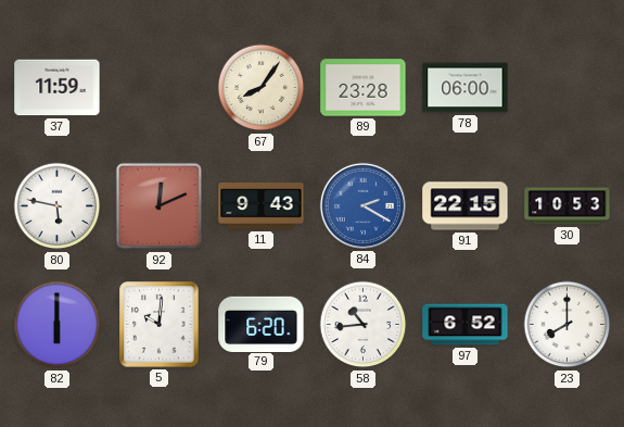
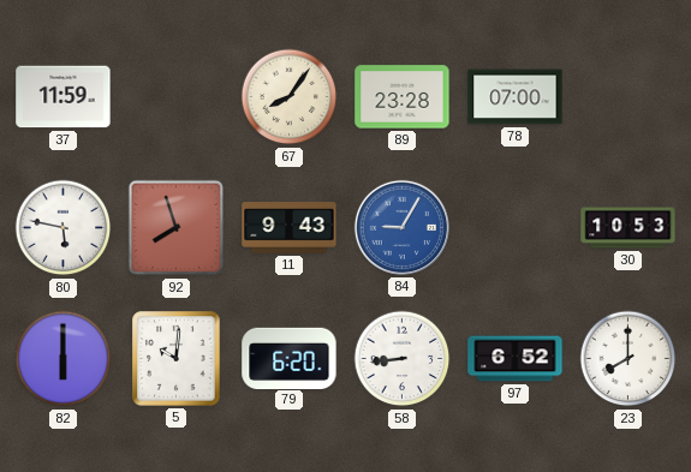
78: 06:00 -> 07:00 (516, 97)
92: 12:11 -> 7:57 (177, 228)
84: 2:20 -> 9:05 (401, 227)
91: 22:15 -> none (466, 206)
58: 10:44 -> 8:44 (403, 359)
